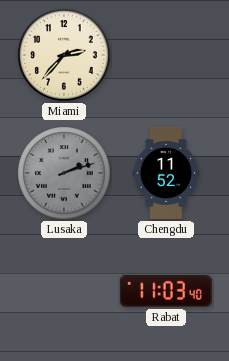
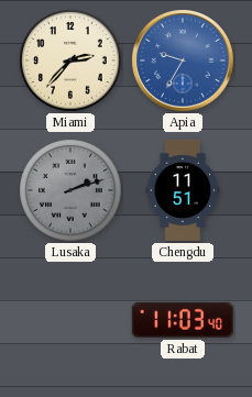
Apia: none -> 9:35 (184, 62)
Chengdu: 11:52 -> 11:51 (183, 190)
